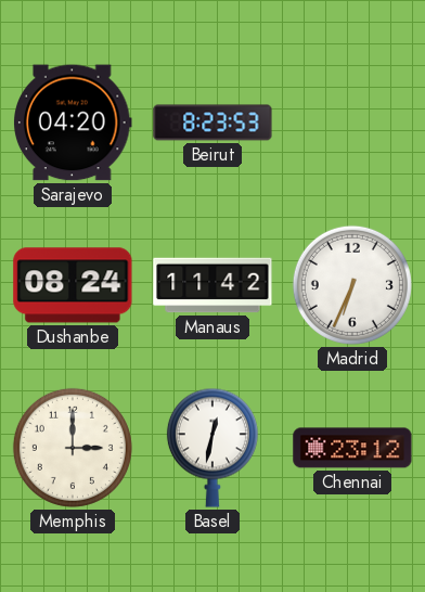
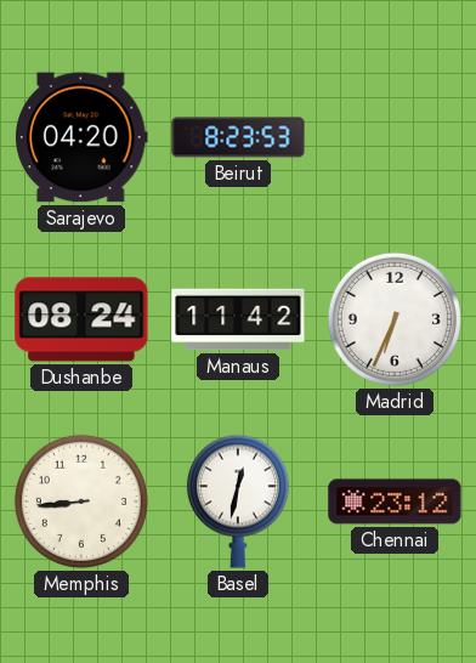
Memphis: 3:00 -> 8:44 (81, 501)
